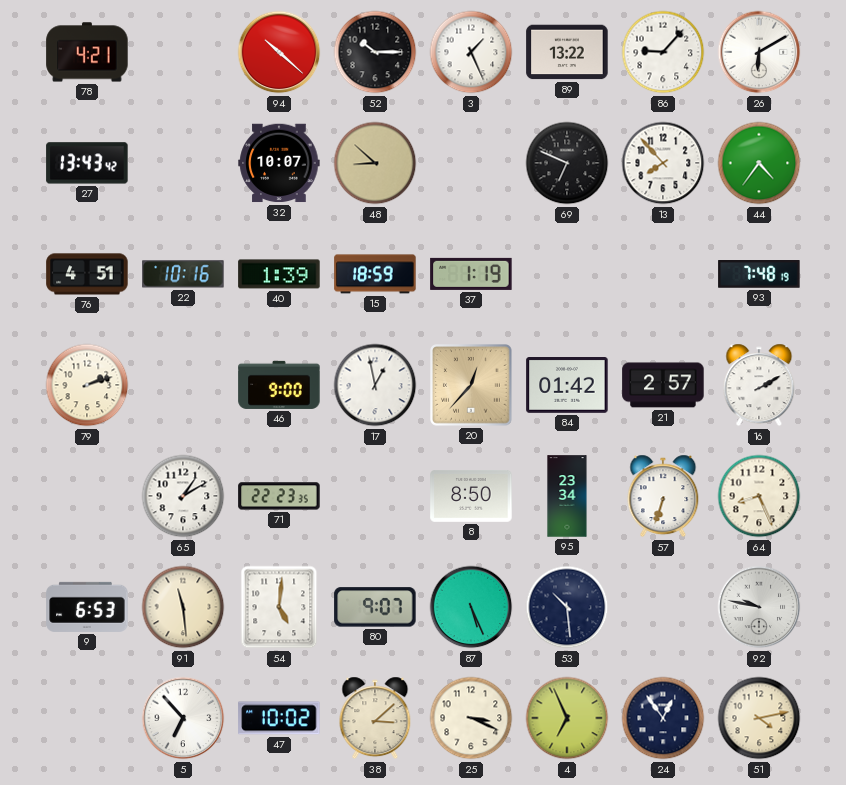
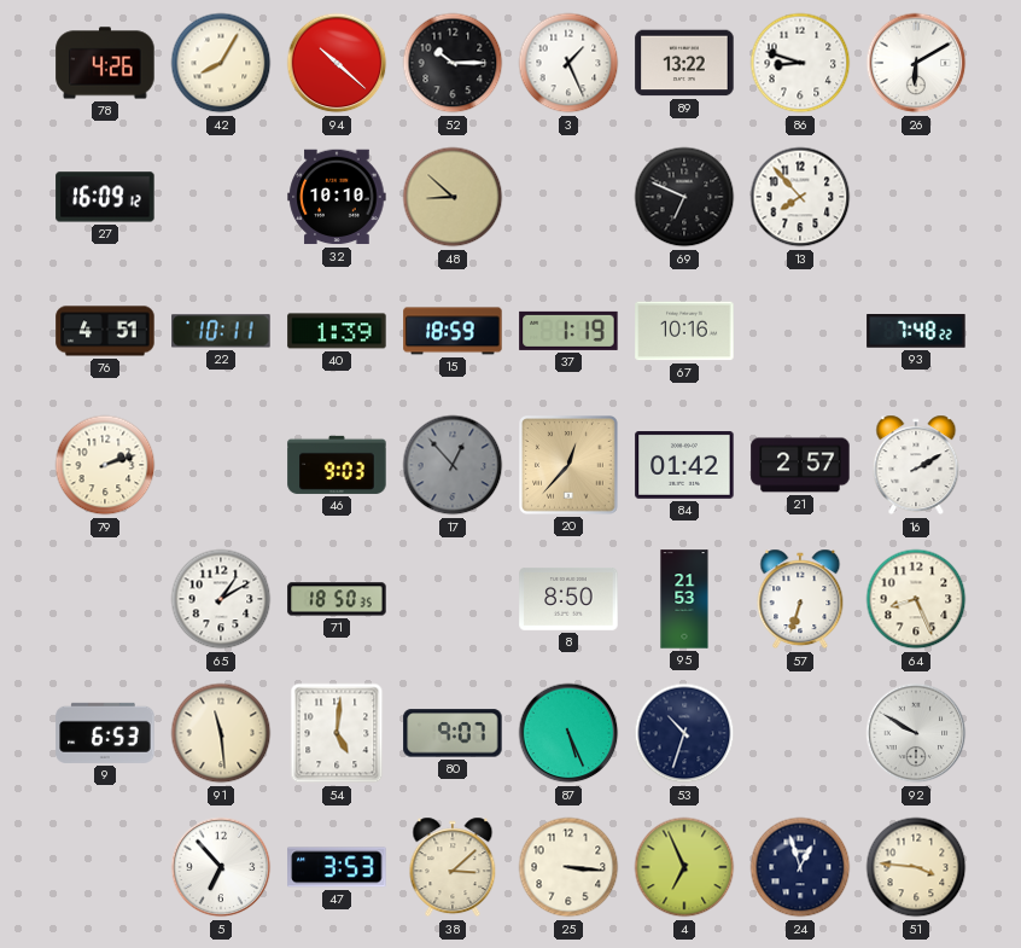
78: 4:21 -> 4:26 (105, 63)
42: none -> 8:05 (221, 63)
86: 9:07 -> 8:48 (800, 63)
27: 13:43 -> 16:09 (105, 197)
32: 10:07 -> 10:10 (337, 197)
44: 4:36 -> none (759, 163)
22: 10:16 -> 10:11 (221, 331)
67: none -> 10:16 (684, 331)
93: 7:48:19 -> 7:48:22 (916, 332)
46: 9:00 -> 9:03 (337, 465)
17: 12:58 -> 12:53 (453, 465)
17 dial: white -> grey (453, 465)
71: 22:23 -> 18:50 (337, 599)
95: 23:34 -> 21:53 (684, 599)
53: 10:29 -> 10:33 (684, 733)
92: 9:47 -> 9:50 (916, 733)
47: 10:02 -> 3:53 (337, 867)
25: 3:19 -> 3:16 (568, 867)
24: 12:54 -> 12:57 (800, 867)
51: 4:13 -> 3:46 (916, 867)
